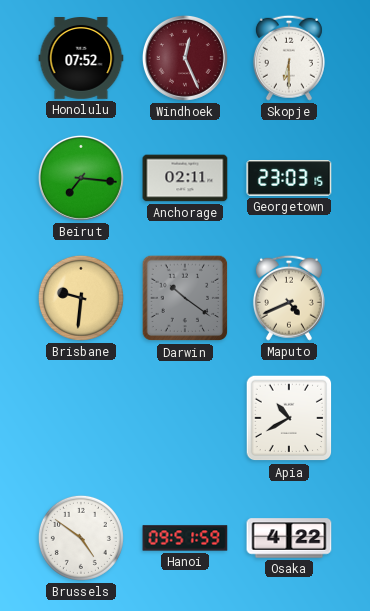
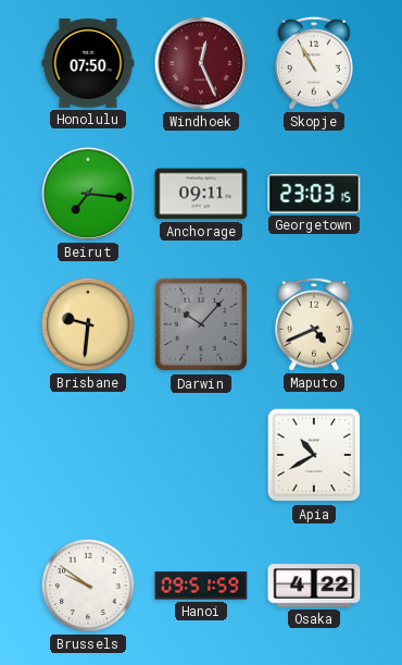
Honolulu: 07:52 -> 07:50 (88, 64)
Skopje: 6:30 -> 10:55 (314, 63)
Anchorage: 02:11 -> 09:11 (201, 194)
Darwin: 10:21 -> 10:07 (201, 324)
Brussels: 4:51 -> 9:51 (88, 586)
